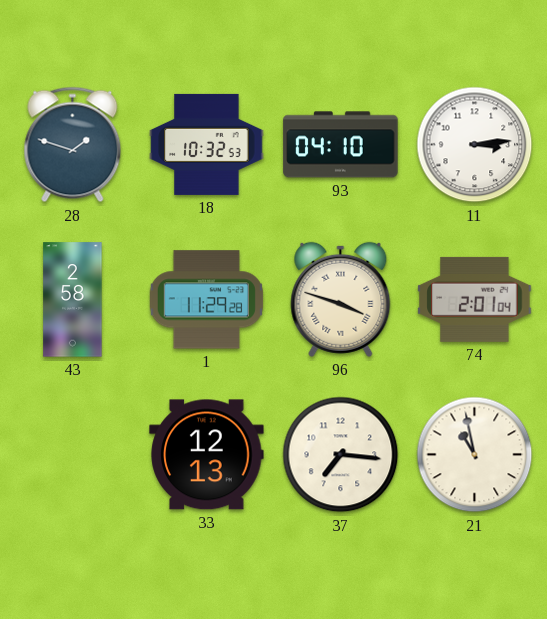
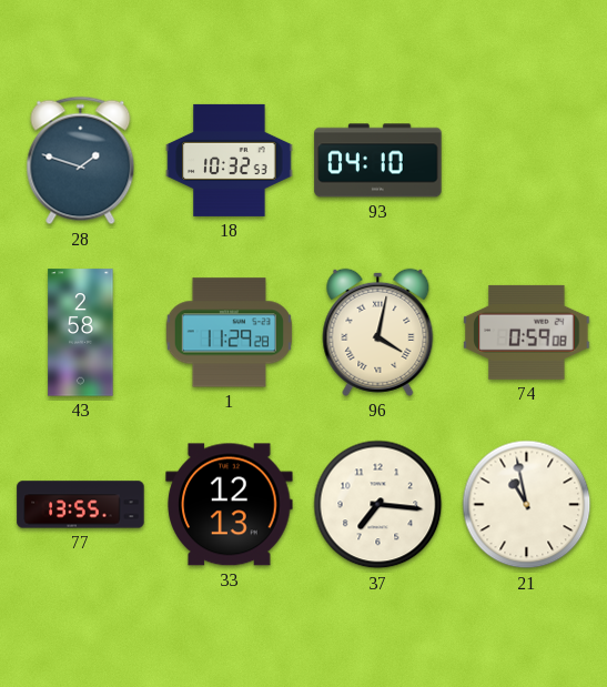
11: 3:14 -> none (475, 145)
96: 3:48 -> 4:02 (378, 332)
74: 2:01 -> 0:59 (527, 332)
77: none -> 13:55 (81, 505)
